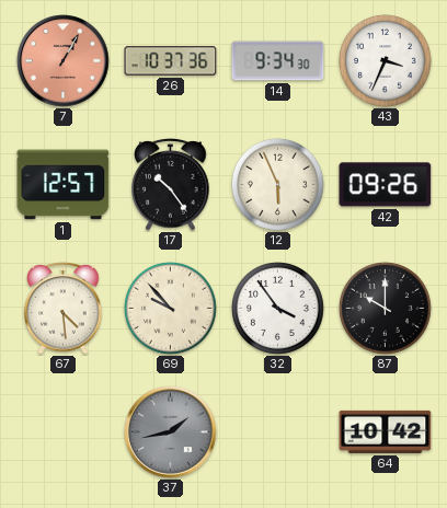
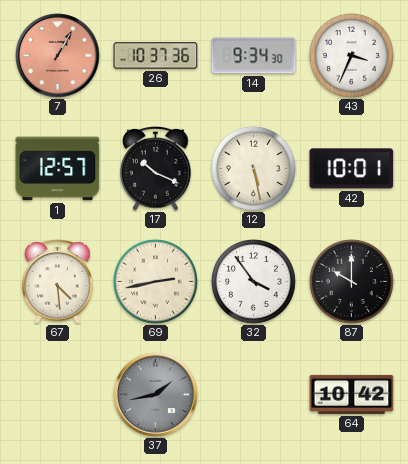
17: 10:24 -> 10:19 (156, 169)
12: 5:56 -> 5:28 (254, 169)
42: 09:26 -> 10:01 (352, 169)
69: 9:53 -> 2:43 (156, 282)
